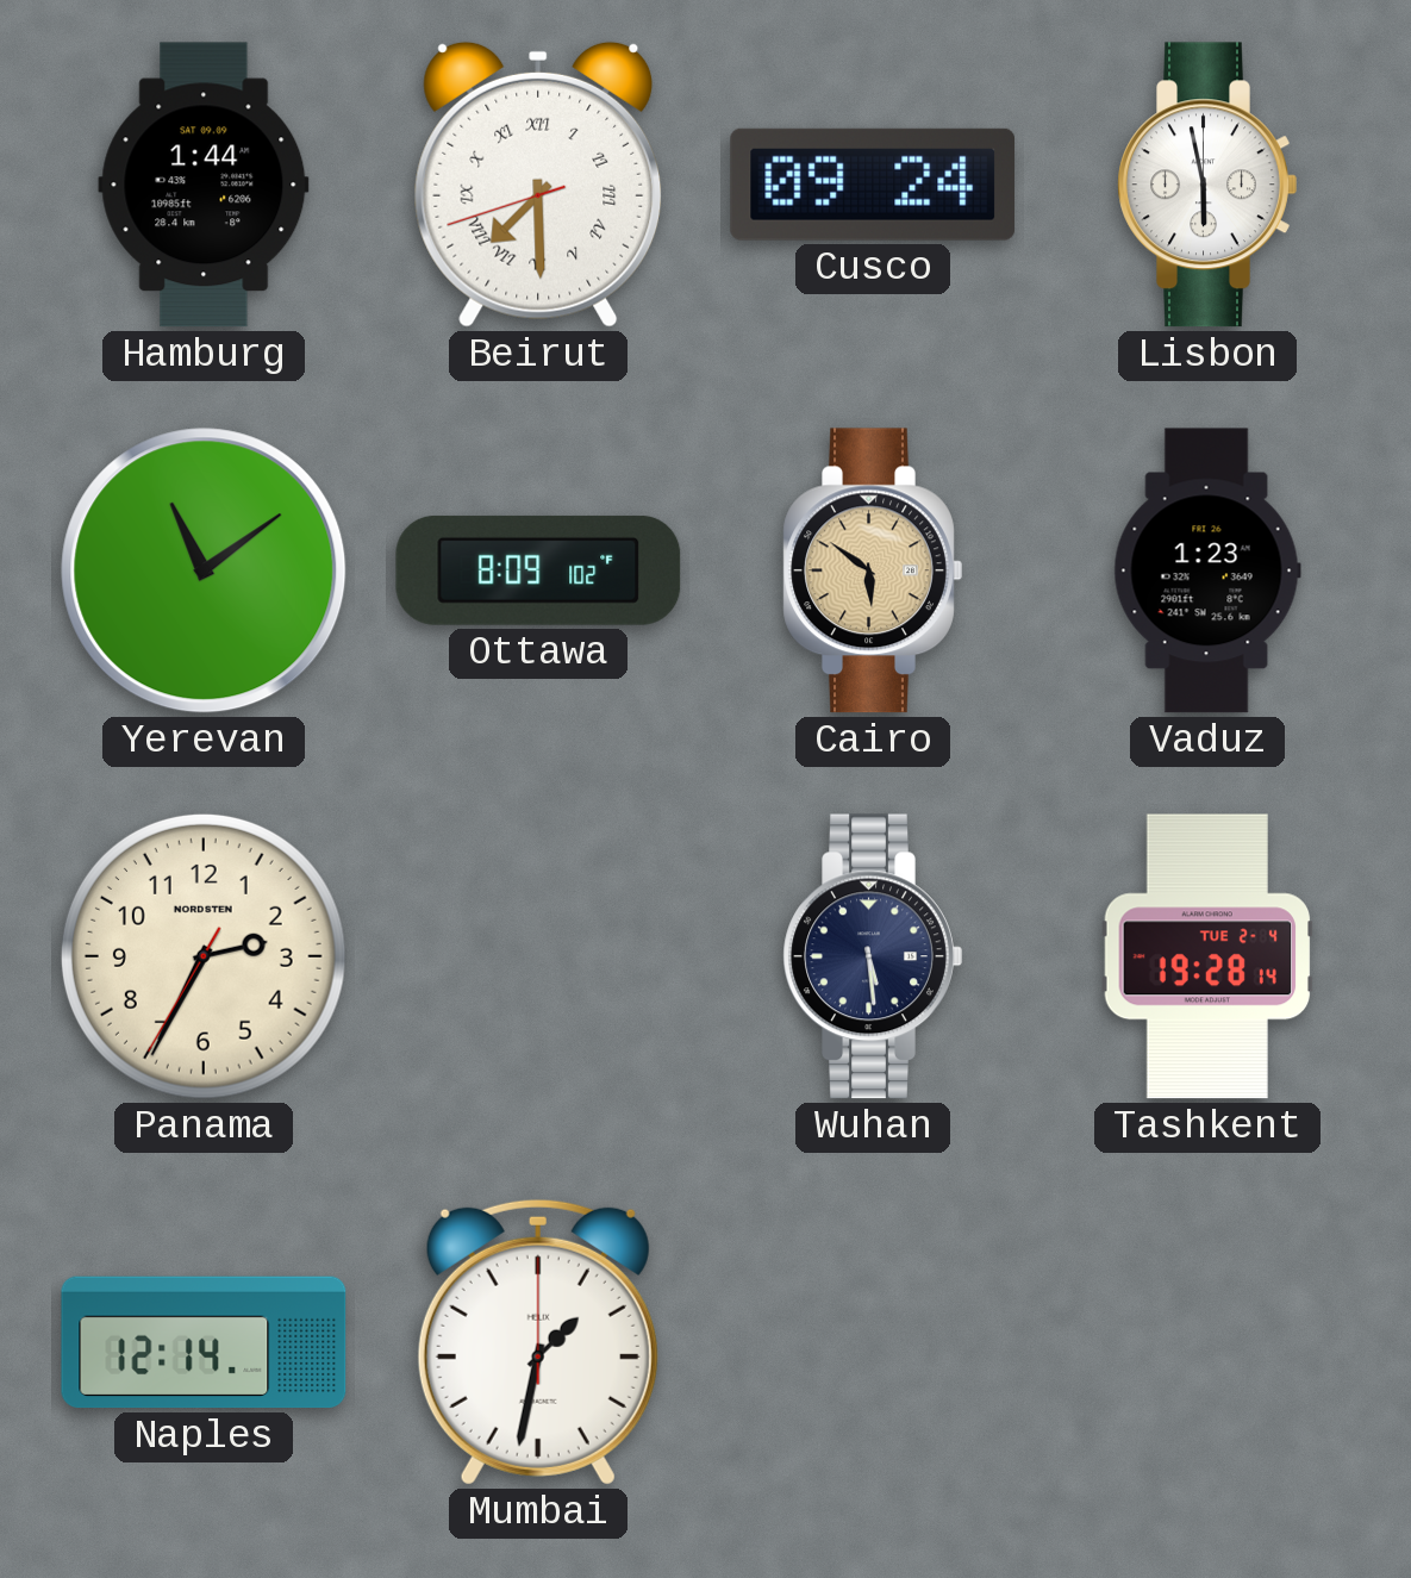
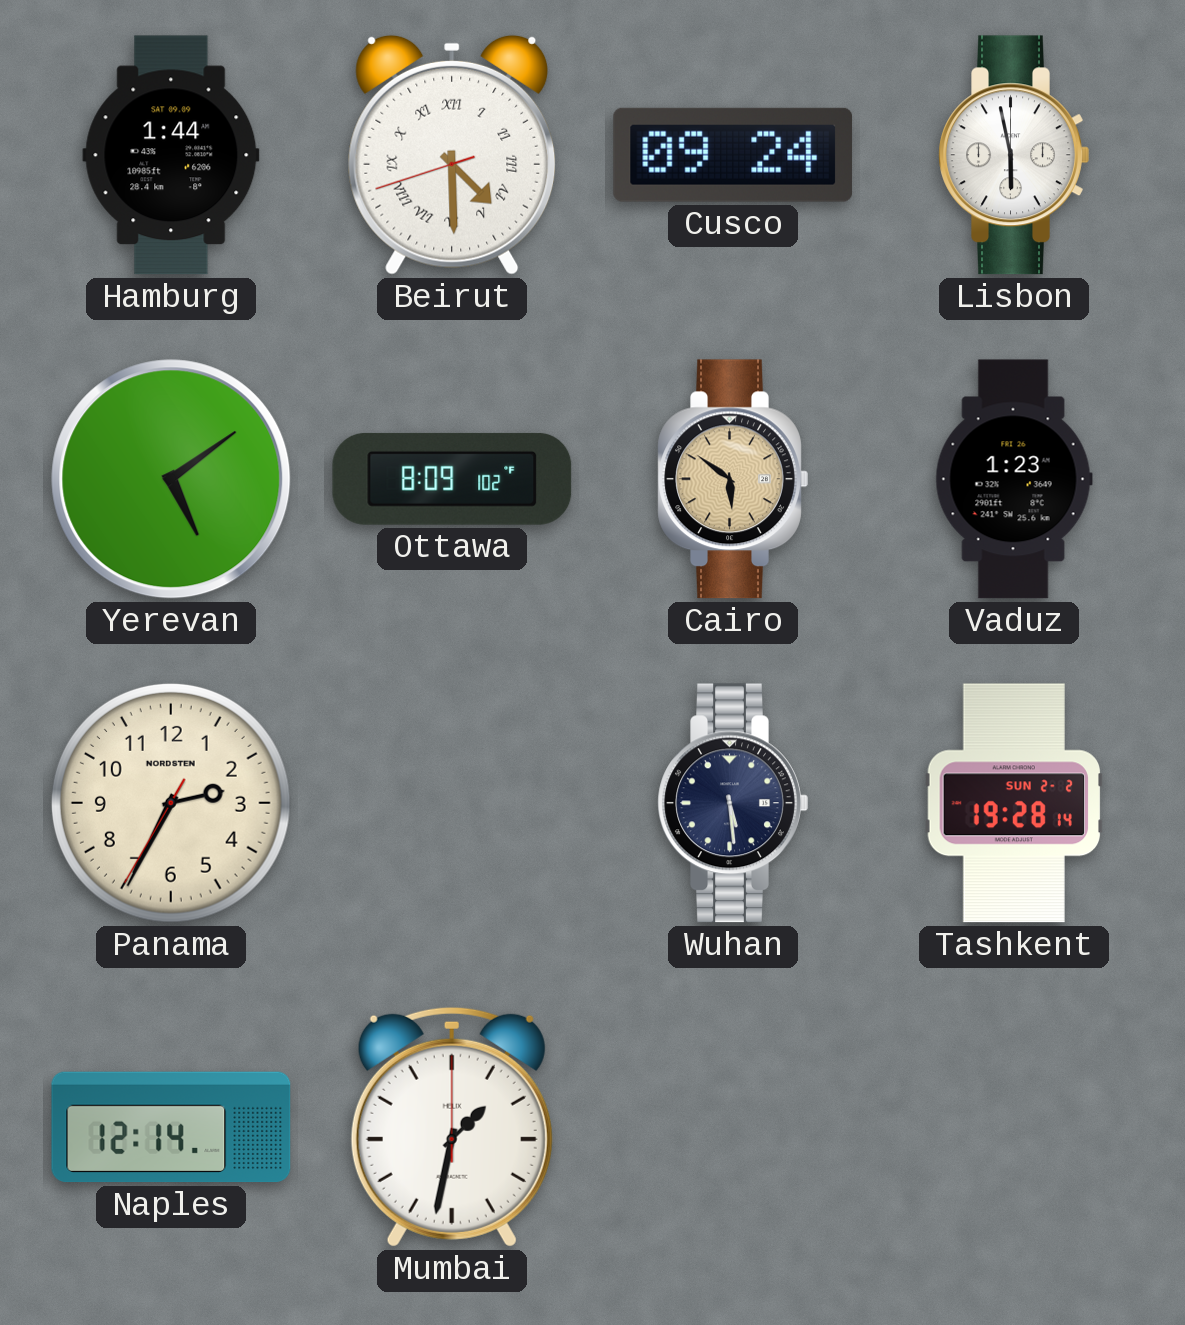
Beirut: 7:29 -> 4:29 (452, 155)
Yerevan: 11:09 -> 5:09 (171, 479)
Tashkent date: TUE 2-4 -> SUN 2-2 (1013, 803)
